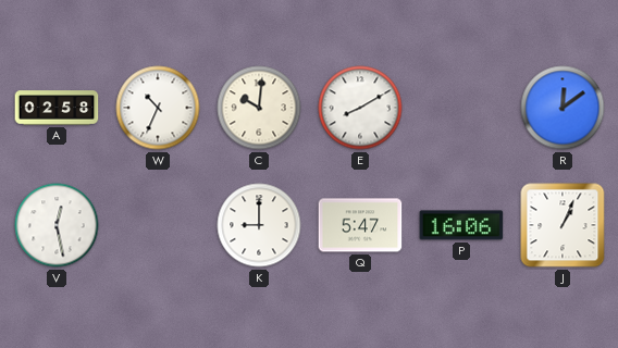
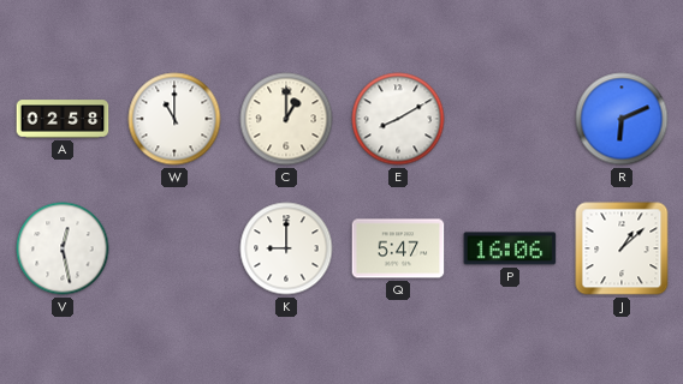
W: 10:34 -> 11:00 (174, 119)
C: 10:01 -> 1:00 (286, 119)
R: 12:09 -> 6:11 (622, 119)
J: 1:04 -> 1:08 (622, 248)
